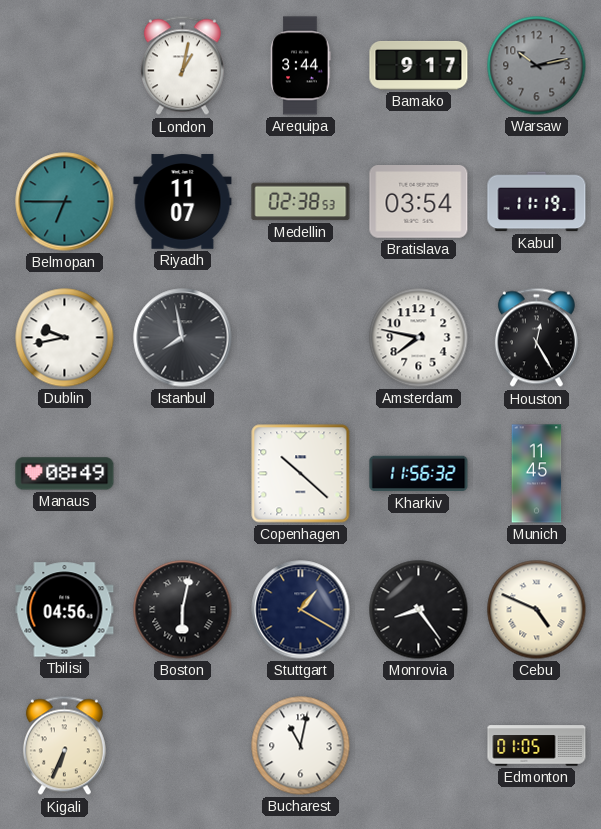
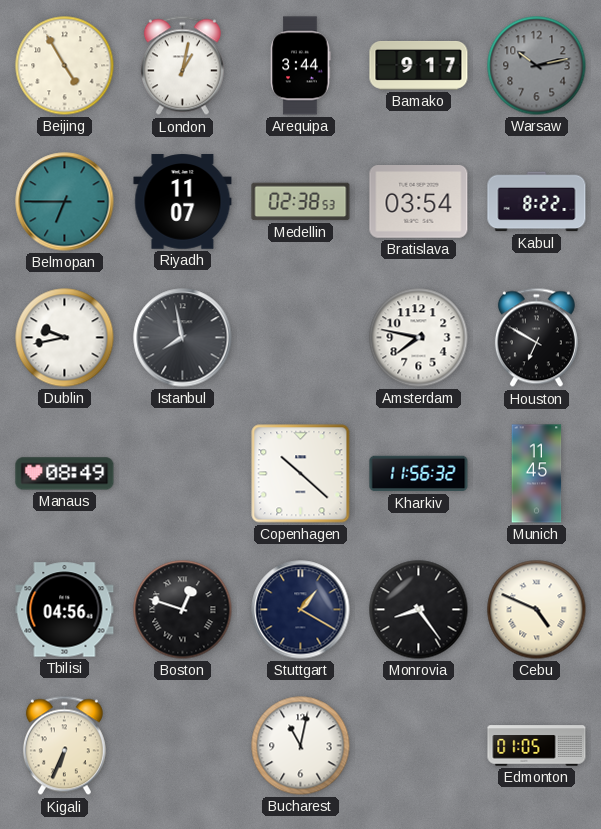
Beijing: none -> 4:55 (65, 66)
Kabul: 11:19 -> 8:22 (537, 202)
Houston: 12:25 -> 6:50 (536, 338)
Boston: 6:02 -> 12:48 (183, 610)
